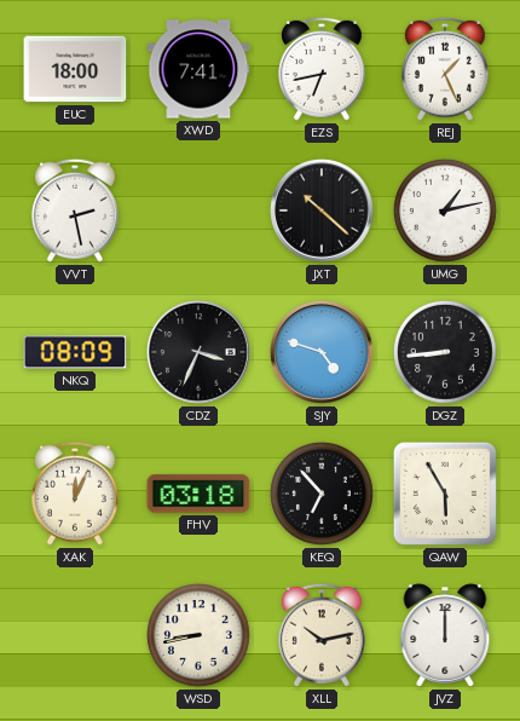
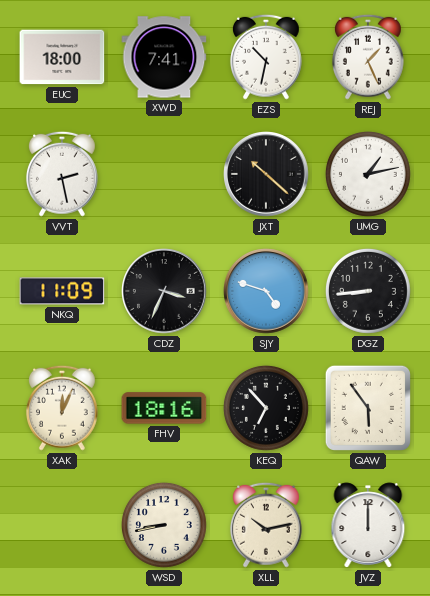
EZS: 6:43 -> 10:32 (266, 57)
NKQ: 08:09 -> 11:09 (62, 291)
FHV: 03:18 -> 18:16 (164, 408)
QAW: 5:55 -> 5:54 (368, 408)
